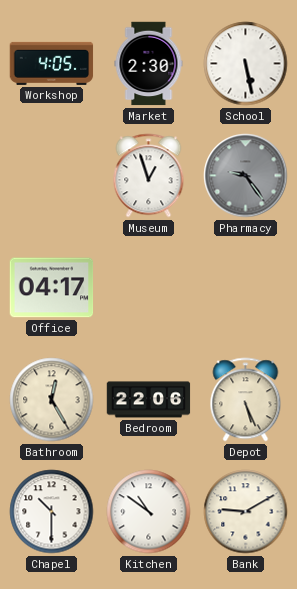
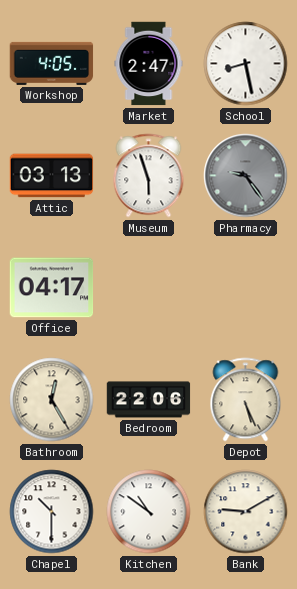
Market: 2:30 -> 2:47 (149, 64)
School: 5:28 -> 8:28 (246, 64)
Attic: none -> 03:13 (52, 176)
Museum: 12:57 -> 5:57 (149, 176)
